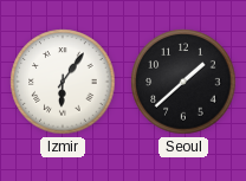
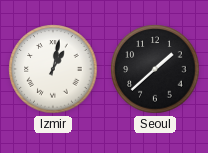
Izmir: 6:06 -> 1:02 (53, 69)
